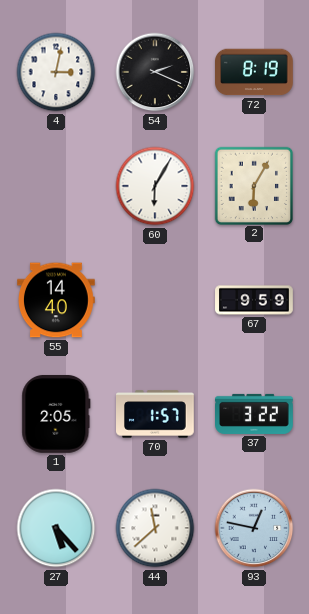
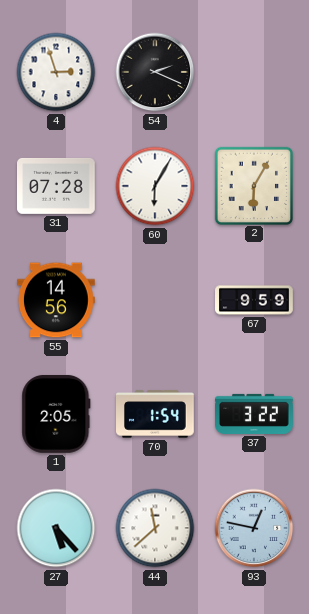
4: 3:02 -> 2:57 (56, 72)
72: 8:19 -> none (255, 72)
31: none -> 07:28 (57, 186)
55: 14:40 -> 14:56 (57, 300)
70: 1:57 -> 1:54 (156, 414)
